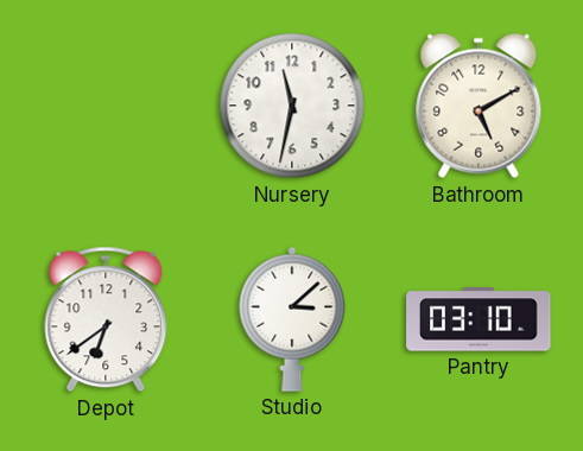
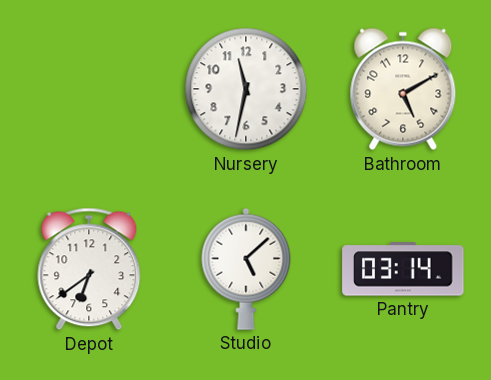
Studio: 3:08 -> 5:08 (246, 269)
Pantry: 03:10 -> 03:14 (403, 269)
